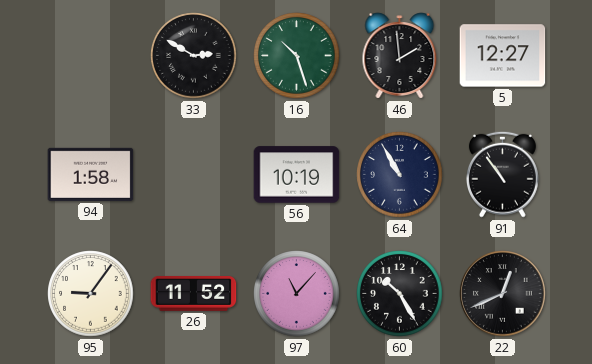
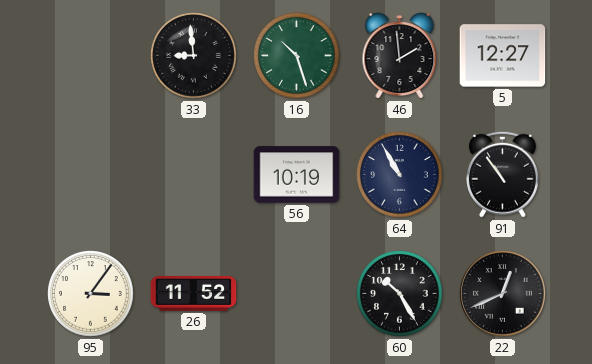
33: 2:50 -> 8:59 (194, 56)
94: 1:58 -> none (91, 174)
95: 9:06 -> 3:06 (91, 294)
97: 11:07 -> none (297, 294)
